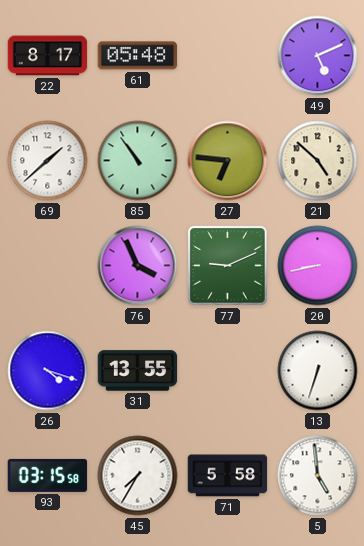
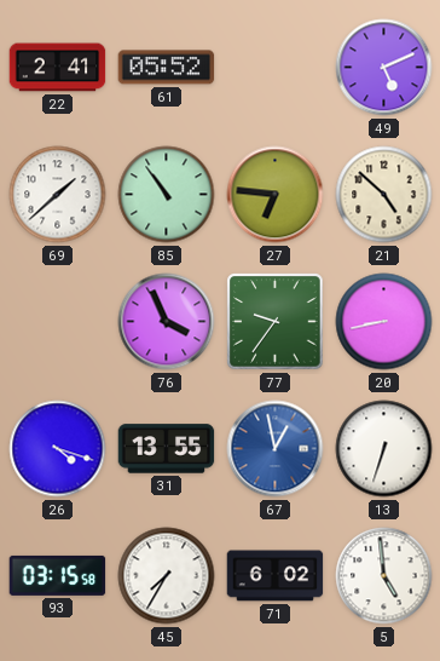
22: 8:17 -> 2:41 (58, 68)
61: 05:48 -> 05:52 (167, 68)
77: 9:11 -> 9:36 (276, 322)
67: none -> 12:58 (276, 449)
71: 5:58 -> 6:02 (276, 576)
